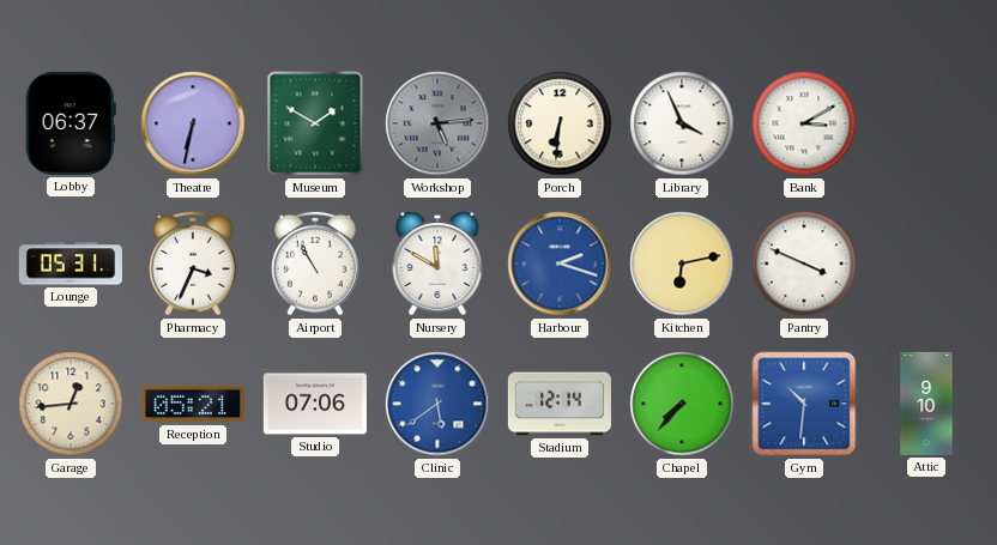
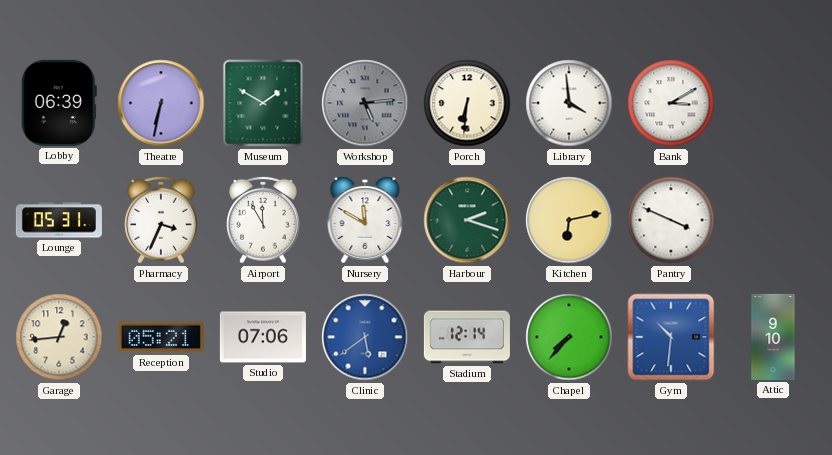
Lobby: 06:37 -> 06:39 (59, 103)
Library: 3:56 -> 3:59 (569, 103)
Airport: 10:55 -> 11:55 (263, 220)
Harbour dial: blue -> green (467, 220)
